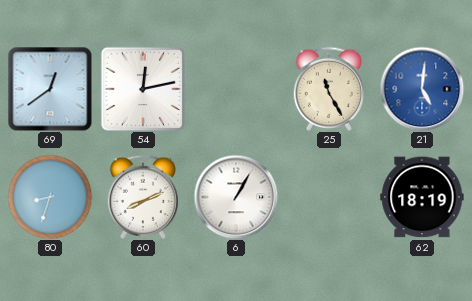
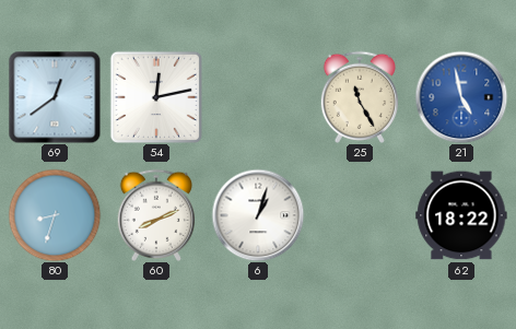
21: 5:01 -> 4:58 (461, 97)
6: 1:05 -> 1:03 (258, 215)
62: 18:19 -> 18:22 (461, 215)
